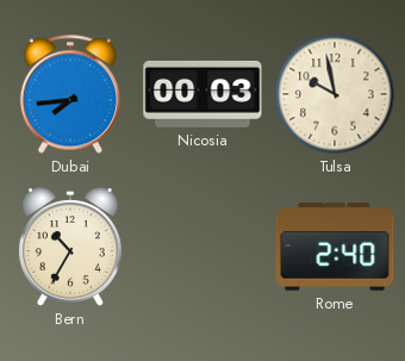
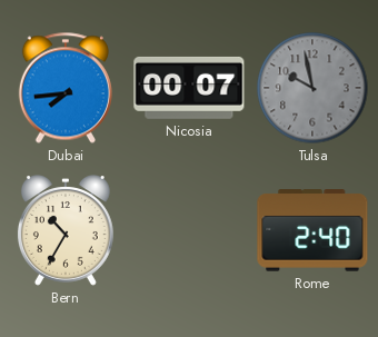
Nicosia: 00:03 -> 00:07 (189, 88)
Tulsa dial: cream -> grey (312, 88)
